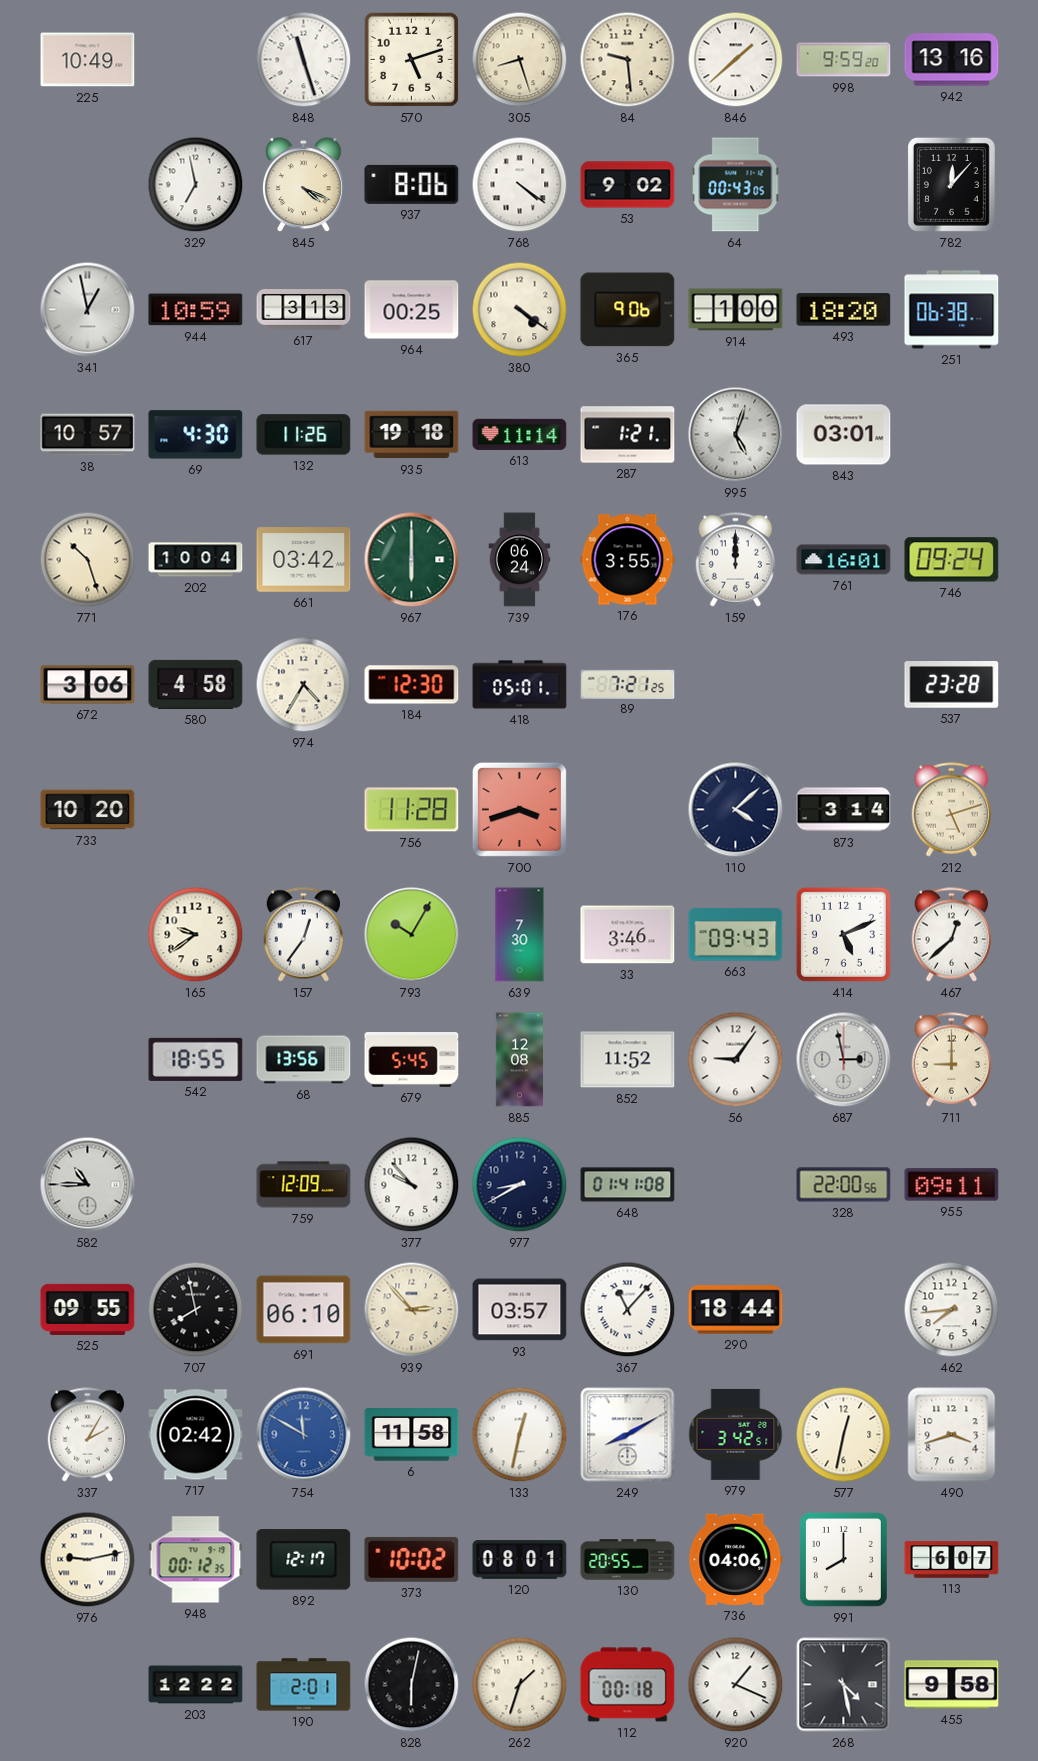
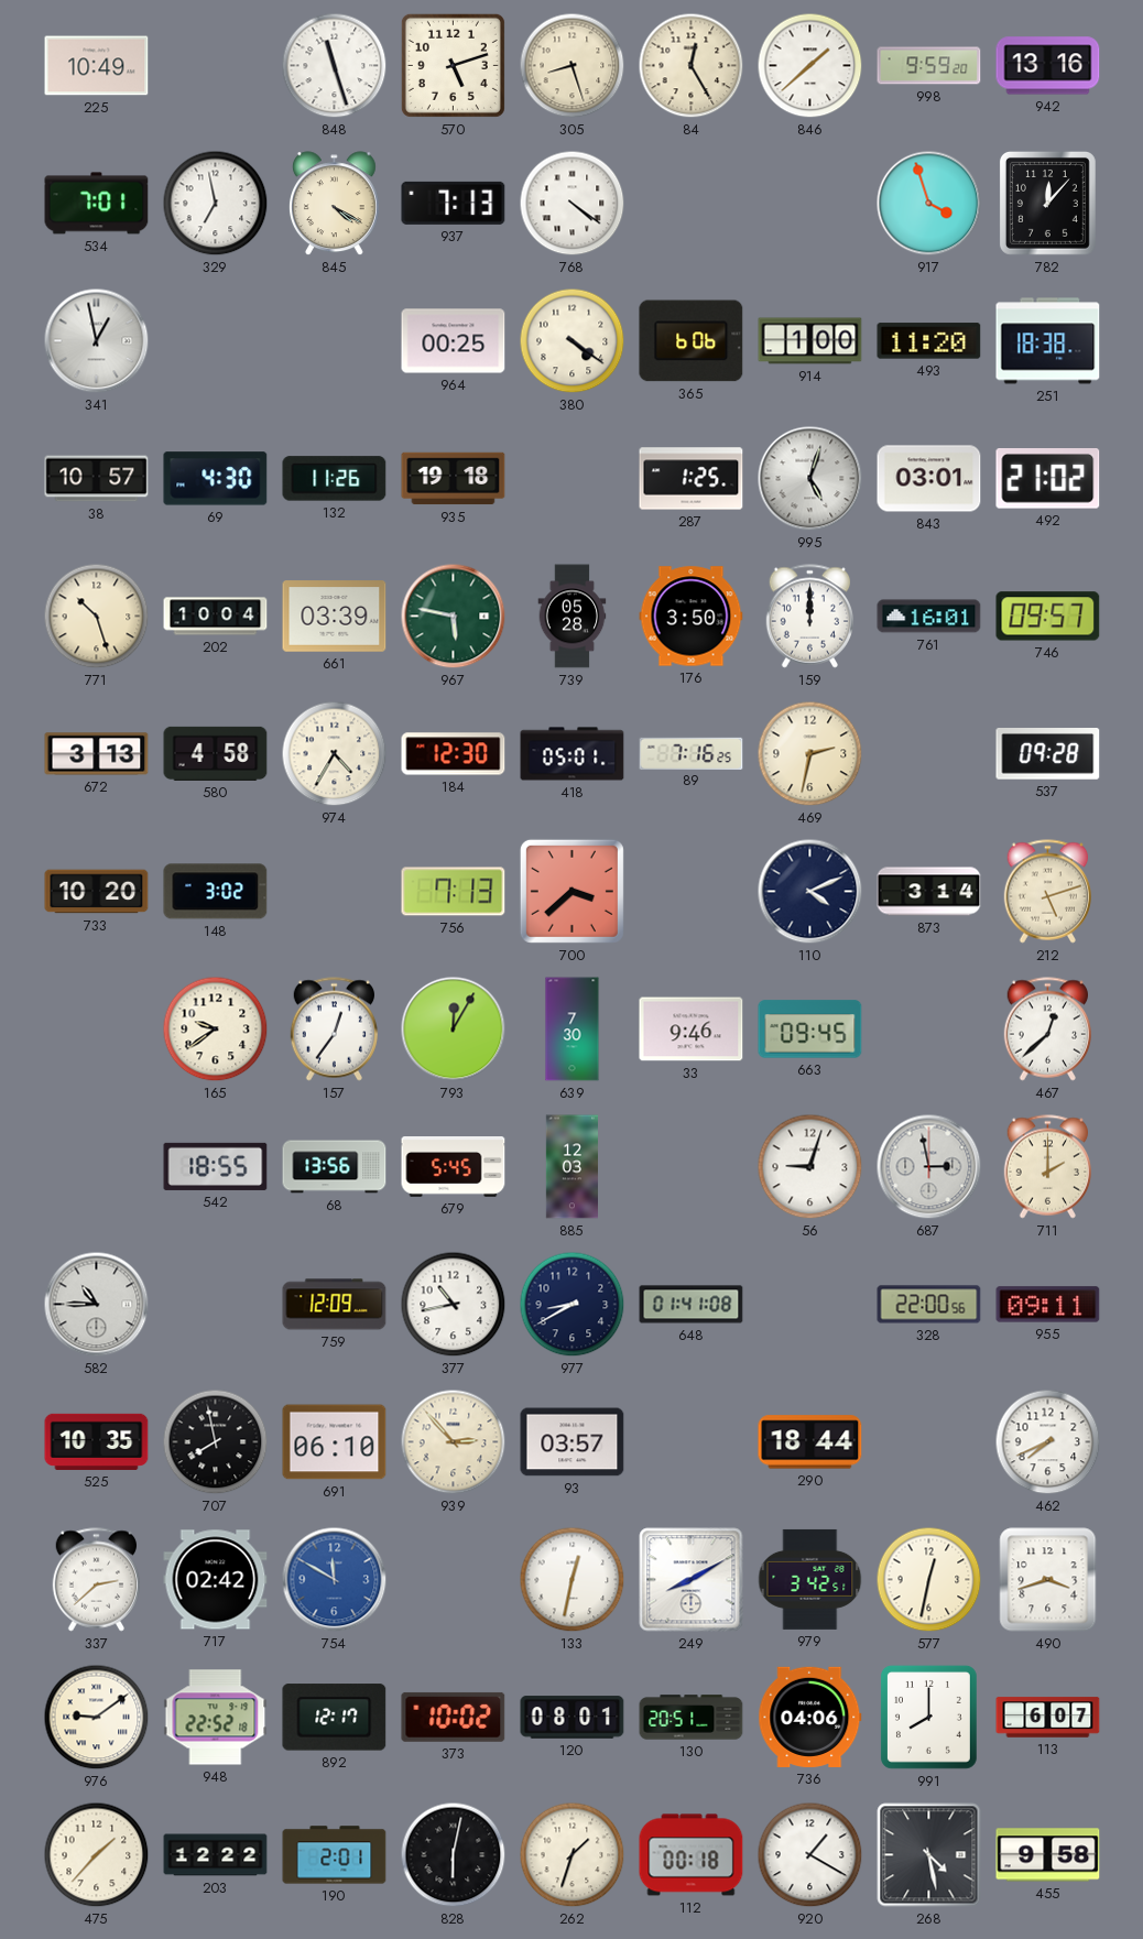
84: 9:29 -> 12:25 (692, 66)
534: none -> 7:01 (97, 204)
845: 4:19 -> 4:20 (334, 204)
937: 8:06 -> 7:13 (454, 203)
53: 9:02 -> none (628, 185)
64: 00:43 -> none (736, 185)
917: none -> 3:57 (929, 204)
944: 10:59 -> none (196, 310)
617: 3:13 -> none (304, 310)
365: 9:06 -> 6:06 (692, 341)
493: 18:20 -> 11:20 (929, 341)
251: 06:38 -> 18:38 (1048, 341)
613: 11:14 -> none (520, 434)
287: 1:21 -> 1:25 (692, 479)
492: none -> 21:02 (1048, 479)
661: 03:42 -> 03:39 (335, 617)
967: 6:00 -> 5:47 (454, 617)
739: 06:24 -> 05:28 (573, 617)
176: 3:55 -> 3:50 (692, 617)
746: 09:24 -> 09:57 (1048, 617)
672: 3:06 -> 3:13 (97, 754)
89: 7:21 -> 7:16 (692, 753)
469: none -> 2:32 (810, 754)
537: 23:28 -> 09:28 (1048, 754)
148: none -> 3:02 (216, 892)
756: 11:28 -> 7:13 (454, 892)
700: 3:42 -> 3:38 (571, 891)
110: 4:08 -> 4:11 (810, 892)
793: 10:05 -> 12:05 (454, 1030)
33: 3:46 -> 9:46 (692, 1030)
663: 09:43 -> 09:45 (810, 1030)
414: 5:11 -> none (843, 934)
885: 12:08 -> 12:03 (573, 1167)
852: 11:52 -> none (628, 1060)
56: 9:06 -> 9:03 (810, 1167)
711: 9:00 -> 2:00 (1047, 1167)
377: 9:53 -> 10:43 (454, 1305)
525: 09:55 -> 10:35 (97, 1441)
367: 11:07 -> none (628, 1310)
462: 7:44 -> 7:41 (1048, 1442)
337: 2:05 -> 2:38 (96, 1580)
6: 11:58 -> none (412, 1435)
976: 9:13 -> 9:09 (97, 1718)
948: 00:12 -> 22:52 (216, 1718)
130: 20:55 -> 20:51 (692, 1718)
475: none -> 1:37 (97, 1855)
920: 1:19 -> 1:20 (810, 1855)
